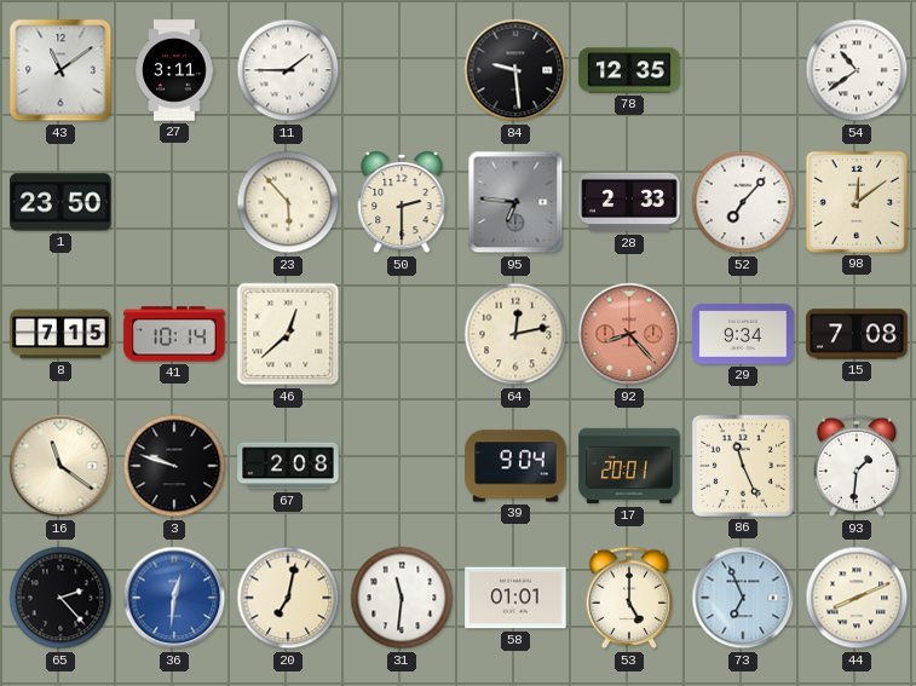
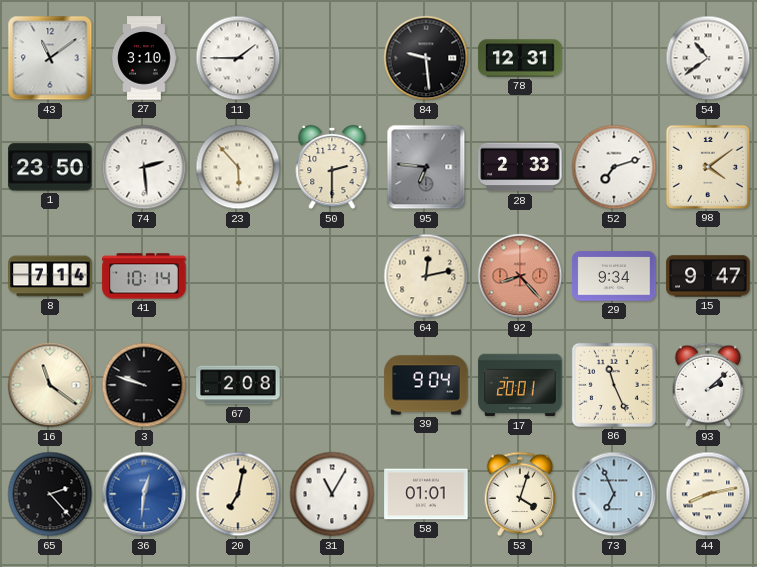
27: 3:11 -> 3:10 (144, 58)
78: 12:35 -> 12:31 (520, 58)
74: none -> 2:29 (144, 167)
52: 7:07 -> 7:12 (614, 167)
98: 12:09 -> 4:09 (708, 167)
8: 7:15 -> 7:14 (50, 276)
46: 12:38 -> none (288, 334)
15: 7:08 -> 9:47 (708, 276)
93: 1:31 -> 2:08 (708, 385)
31: 11:31 -> 11:05 (332, 494)
53: 5:00 -> 4:03 (520, 494)
44: 8:11 -> 8:13 (708, 494)
